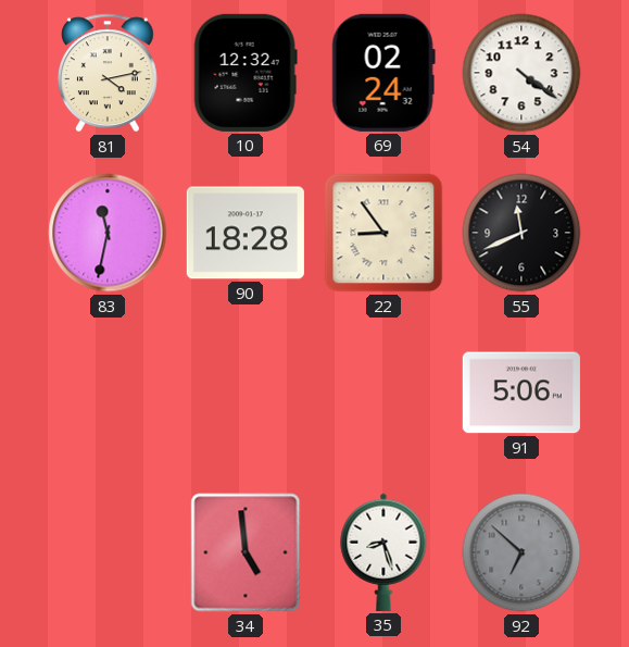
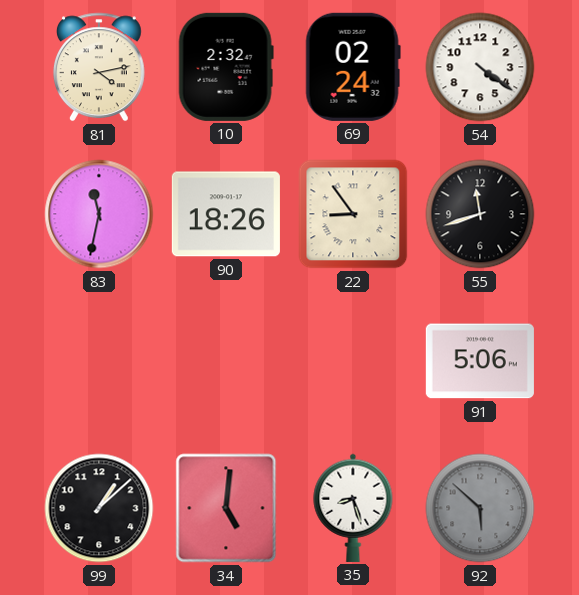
10: 12:32 -> 2:32 (226, 67)
90: 18:28 -> 18:26 (226, 214)
55: 11:41 -> 11:42 (480, 214)
99: none -> 1:08 (99, 508)
34: 4:59 -> 5:01 (226, 508)
92: 6:52 -> 5:52 (480, 508)
